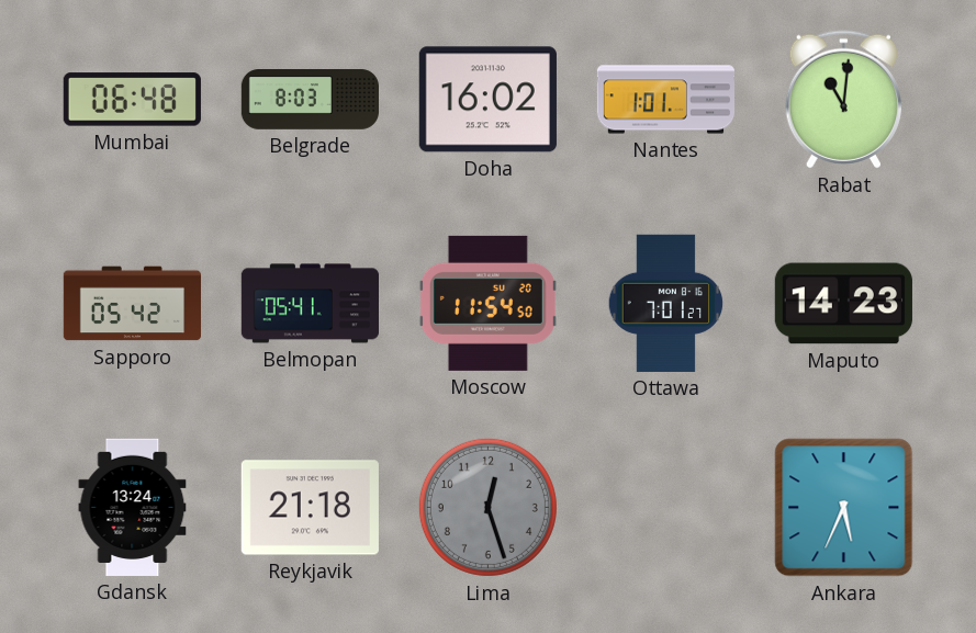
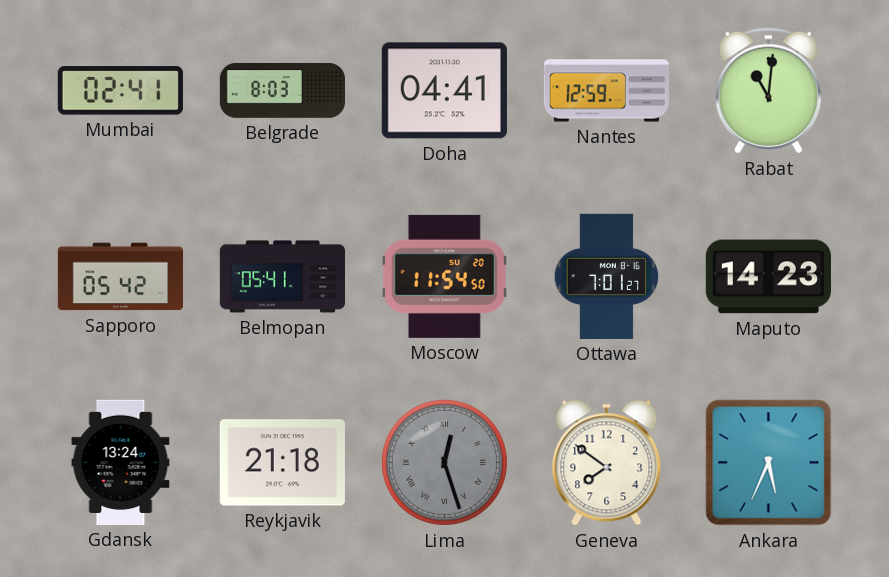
Mumbai: 06:48 -> 02:41 (120, 91)
Doha: 16:02 -> 04:41 (444, 91)
Nantes: 1:01 -> 12:59 (606, 91)
Lima numerals: Arabic -> Roman (444, 462)
Geneva: none -> 7:51 (607, 463)
